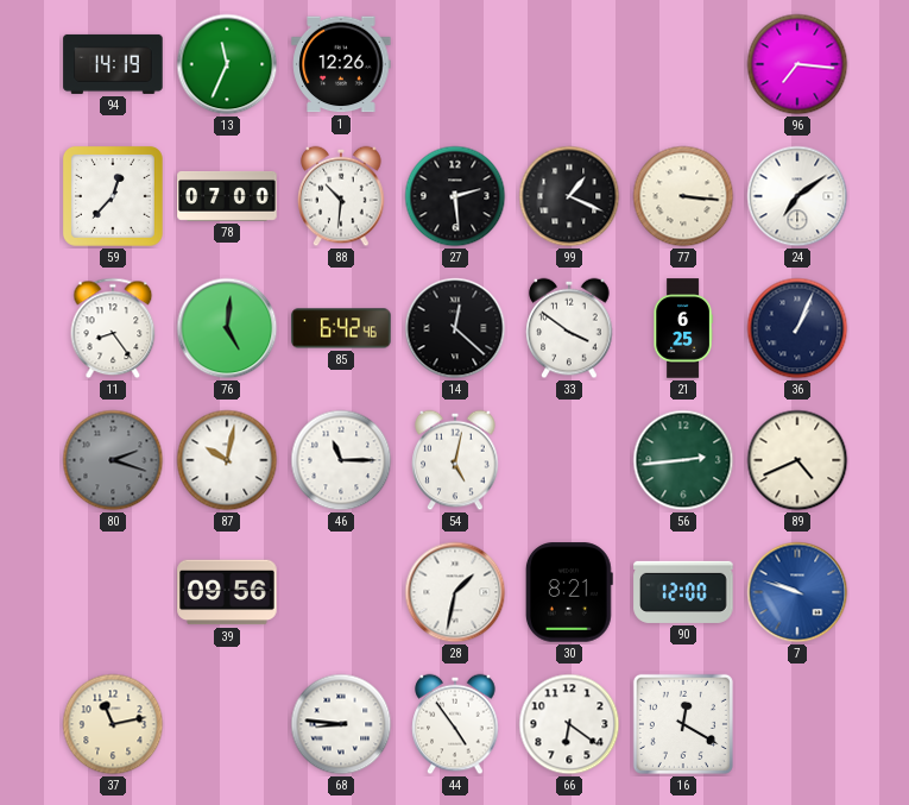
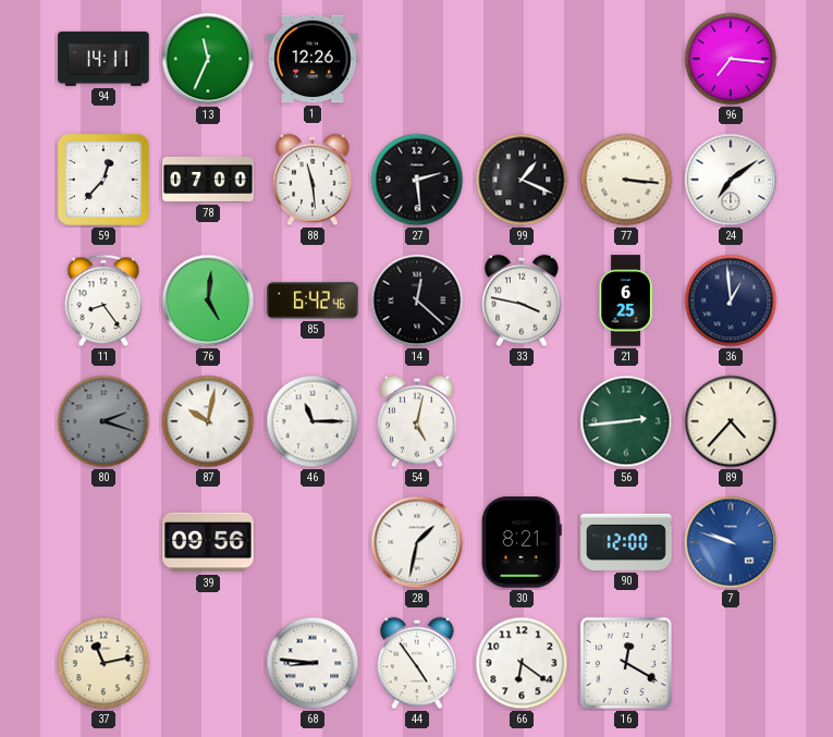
94: 14:19 -> 14:11 (103, 59)
88: 10:31 -> 11:29 (313, 180)
33: 3:51 -> 3:47 (522, 300)
36: 1:04 -> 12:59 (731, 300)
89: 4:41 -> 4:37 (731, 421)
